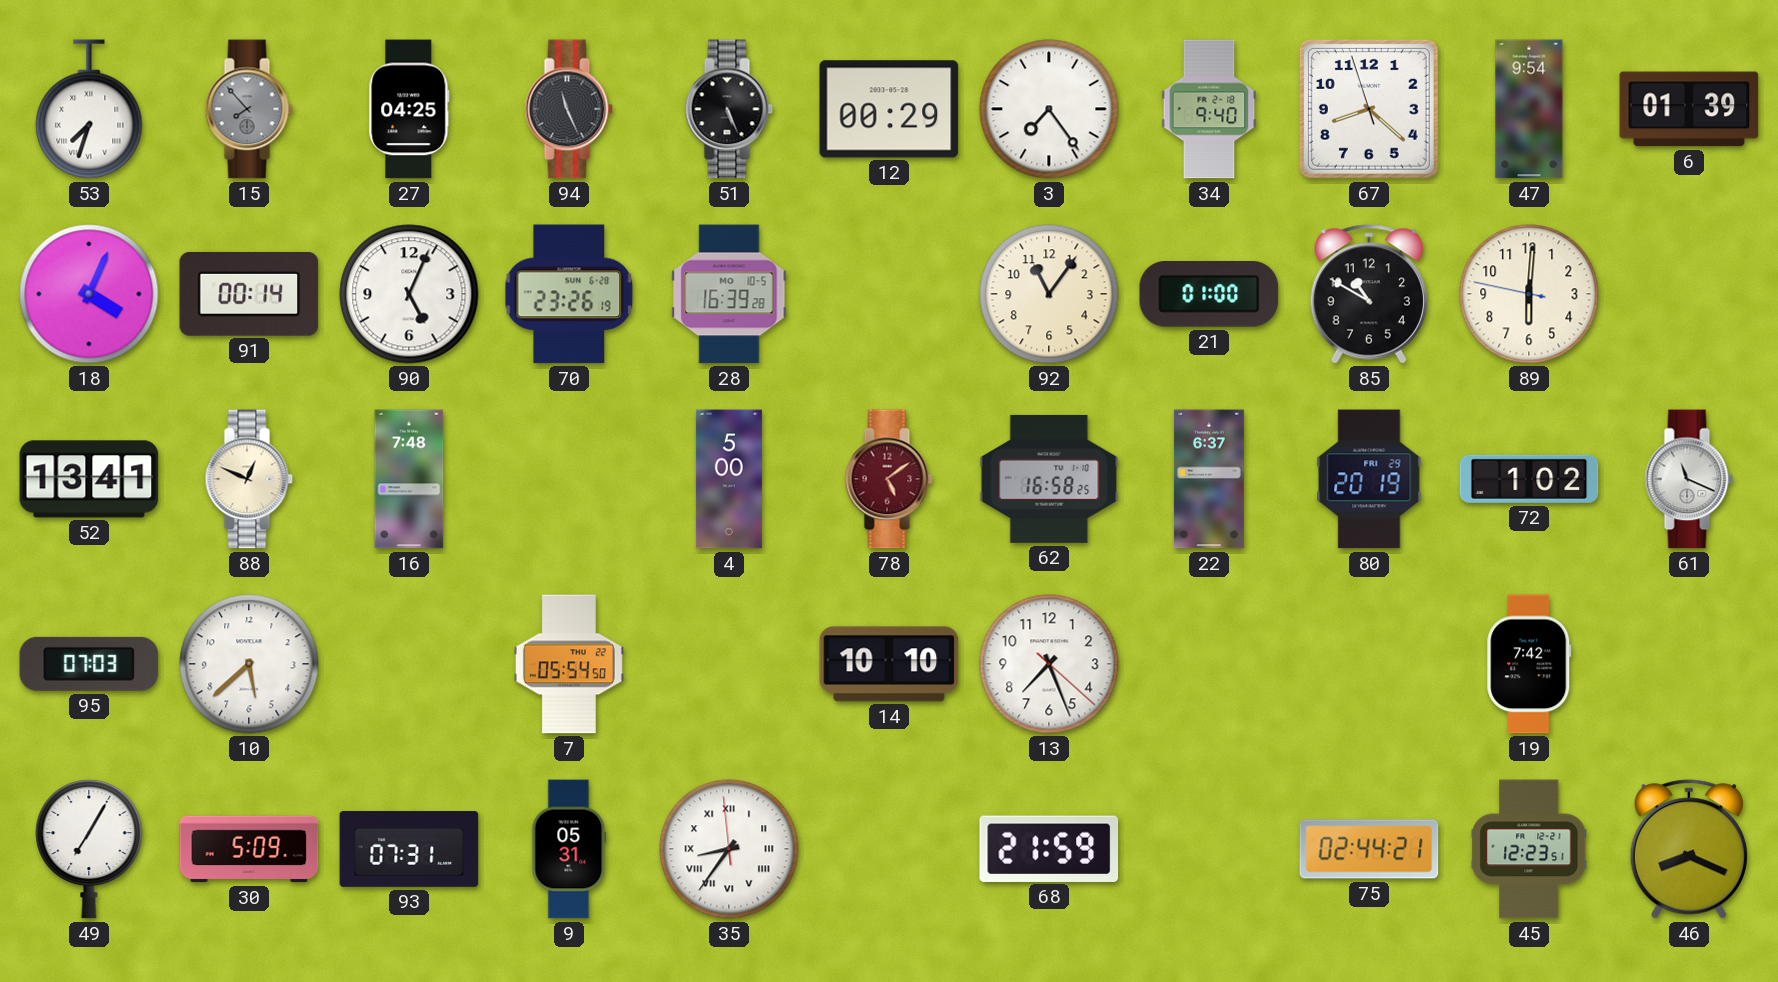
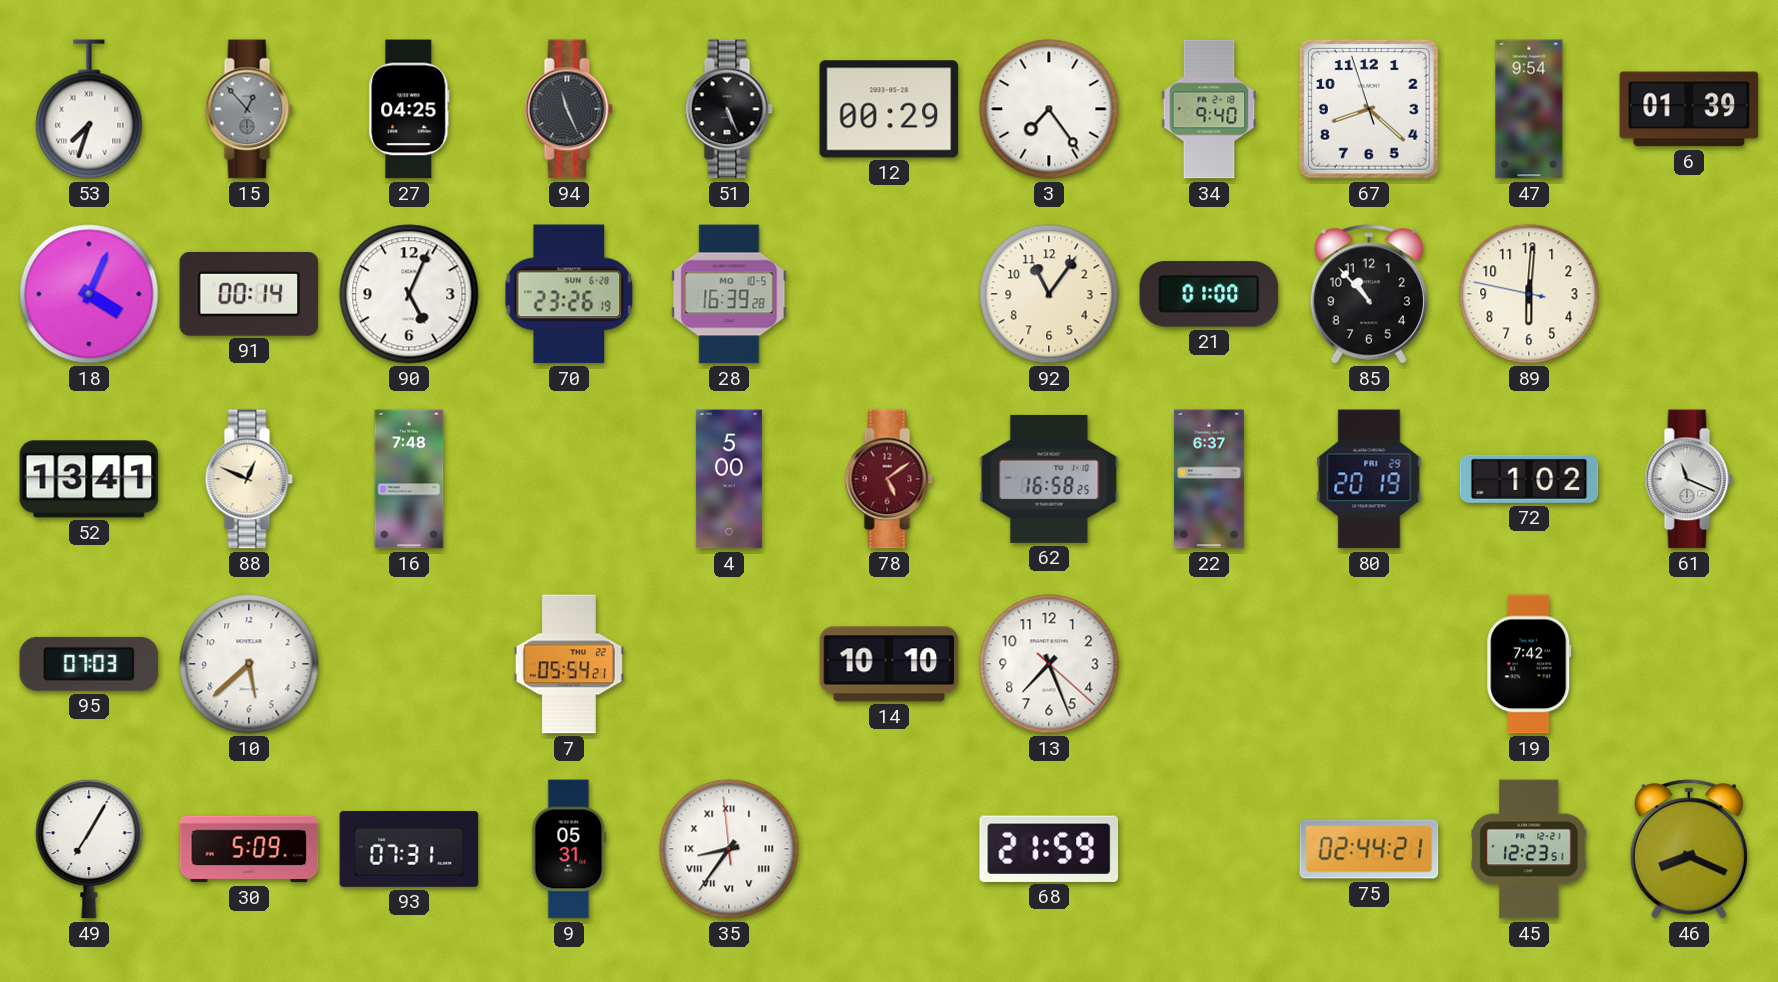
15: 7:53 -> 12:53 (249, 109)
85: 10:50 -> 10:53 (1368, 294)
7: 05:54:50 -> 05:54:21 (569, 664)
